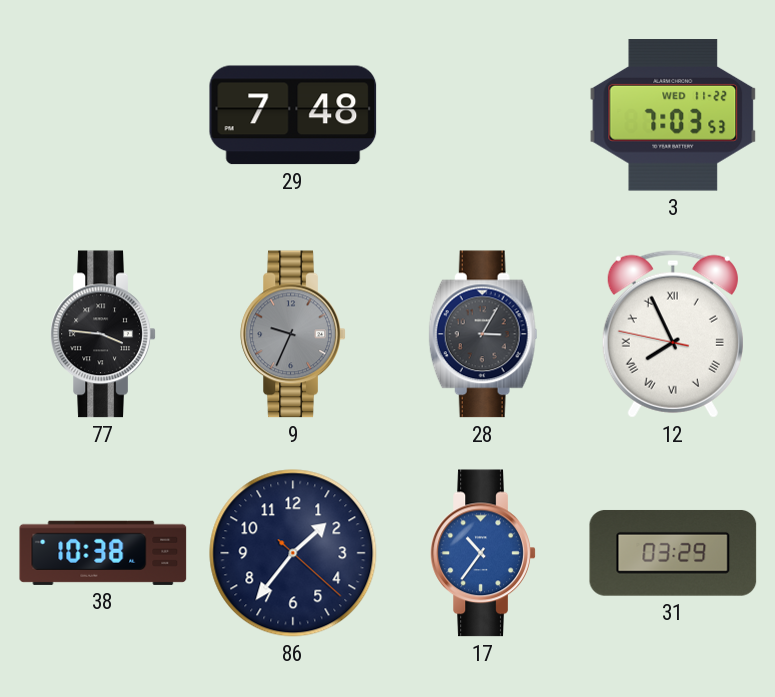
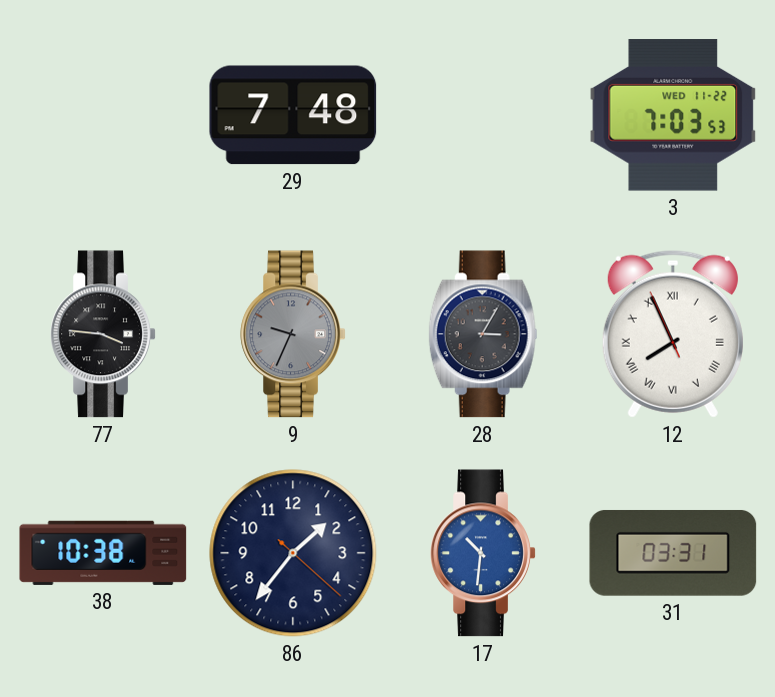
12: 7:55:47 -> 7:55:56 (673, 334)
17: 10:36 -> 10:31 (483, 553)
31: 03:29 -> 03:31 (673, 553)
